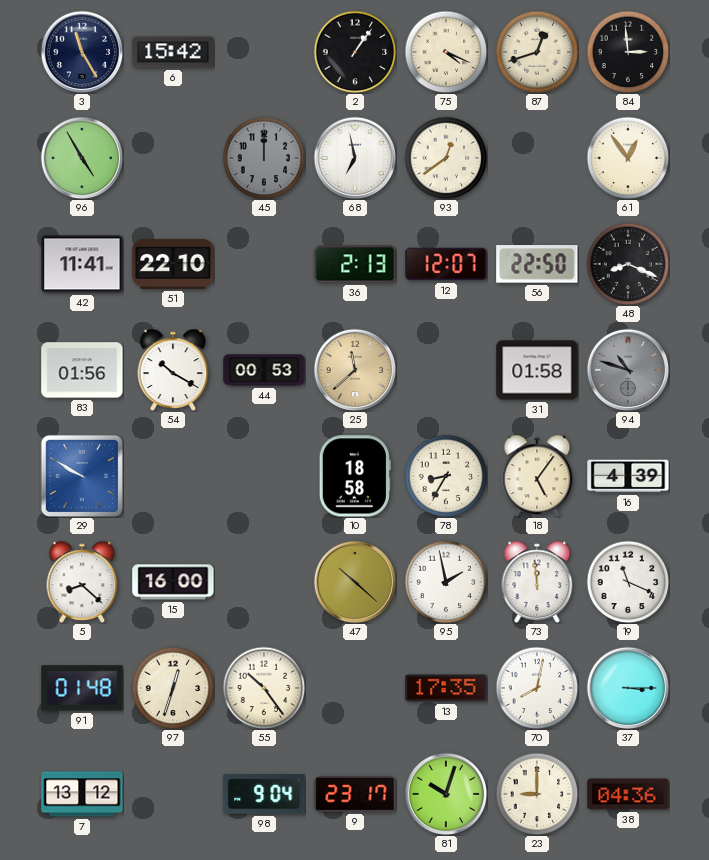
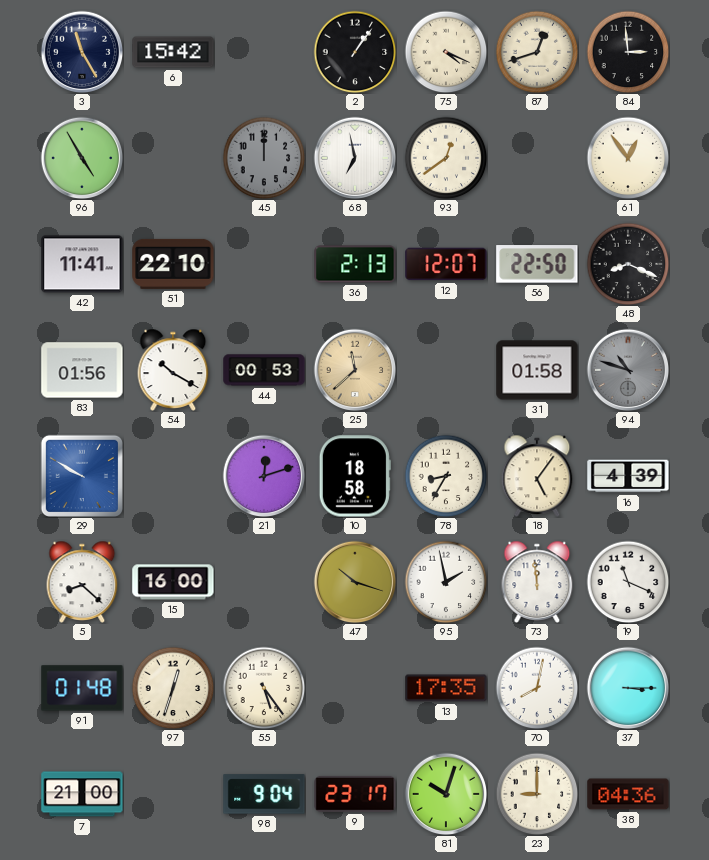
21: none -> 12:12 (264, 476)
47: 10:22 -> 10:18 (355, 582)
55: 10:24 -> 5:24 (264, 688)
7: 13:12 -> 21:00 (82, 794)
